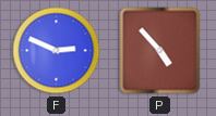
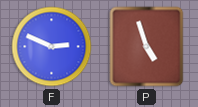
P: 4:53 -> 4:57 (147, 47)
